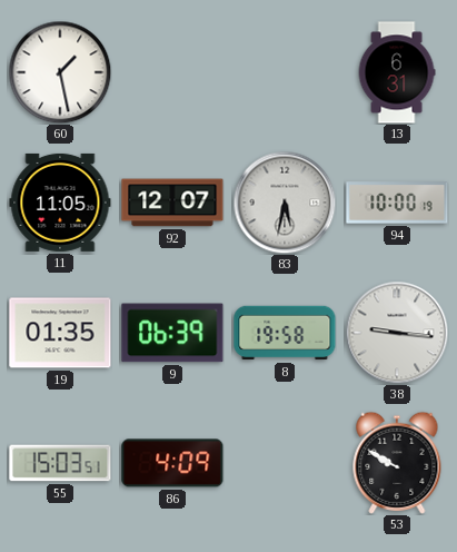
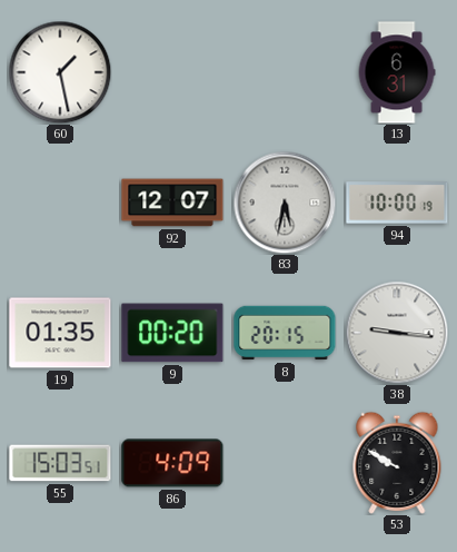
11: 11:05 -> none (60, 203)
9: 06:39 -> 00:20 (172, 333)
8: 19:58 -> 20:15 (285, 333)
